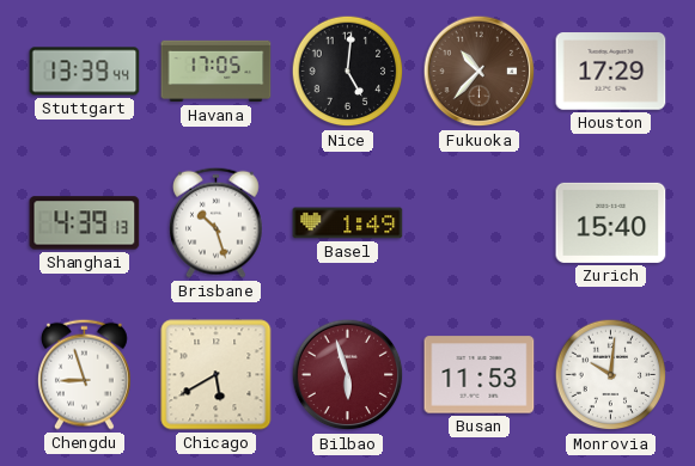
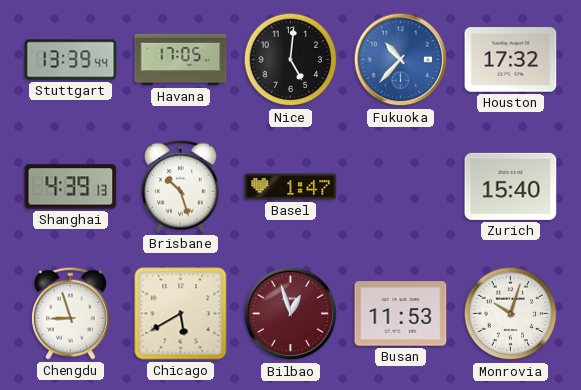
Fukuoka dial: brown -> blue (401, 60)
Houston: 17:29 -> 17:32 (511, 60)
Basel: 1:49 -> 1:47 (291, 187)
Bilbao: 5:57 -> 12:57 (291, 314)
Monrovia: 10:01 -> 10:03 (511, 314)
